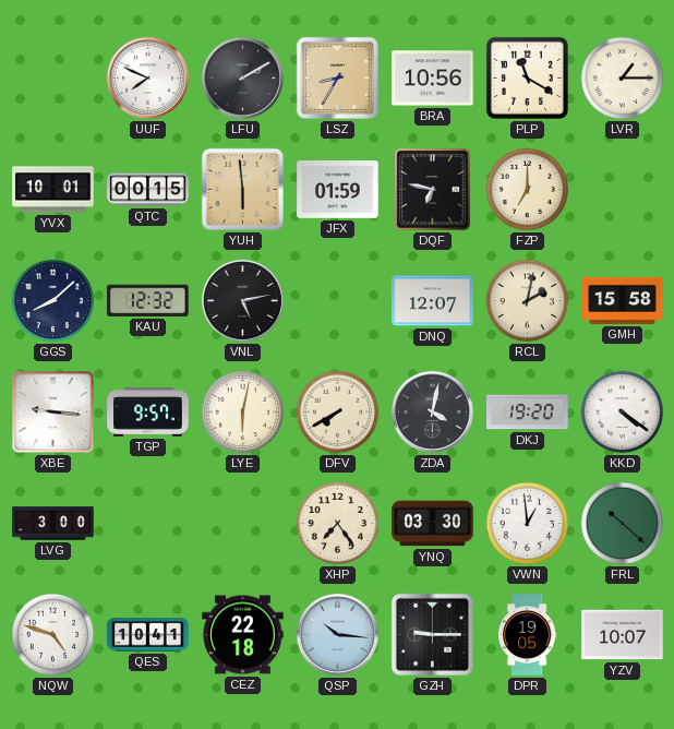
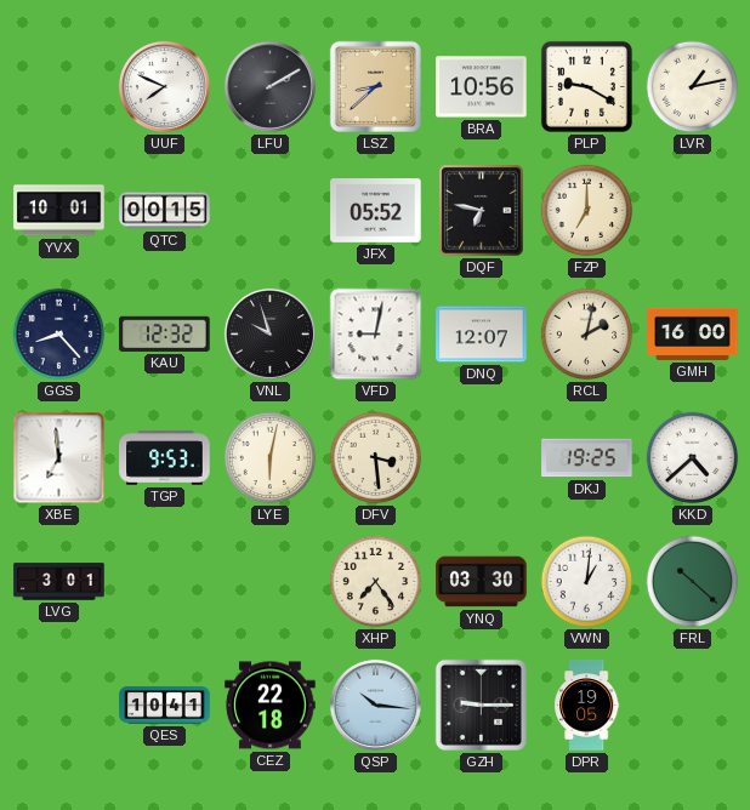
LSZ: 8:35 -> 8:38 (375, 86)
PLP: 11:20 -> 9:20 (586, 86)
LVR: 1:15 -> 1:13 (693, 87)
YUH: 5:59 -> none (242, 189)
JFX: 01:59 -> 05:52 (376, 211)
GGS: 8:08 -> 8:23 (59, 335)
VNL: 5:13 -> 9:57 (269, 333)
VFD: none -> 9:02 (376, 335)
GMH: 15:58 -> 16:00 (693, 333)
XBE: 9:16 -> 6:59 (59, 458)
TGP: 9:57 -> 9:53 (165, 458)
DFV: 7:40 -> 3:29 (376, 458)
ZDA: 4:02 -> none (432, 411)
DKJ: 19:20 -> 19:25 (587, 458)
KKD: 4:21 -> 4:38 (693, 458)
LVG: 3:00 -> 3:01 (59, 582)
VWN: 12:59 -> 1:01 (587, 582)
NQW: 4:48 -> none (53, 635)
YZV: 10:07 -> none (623, 635)
